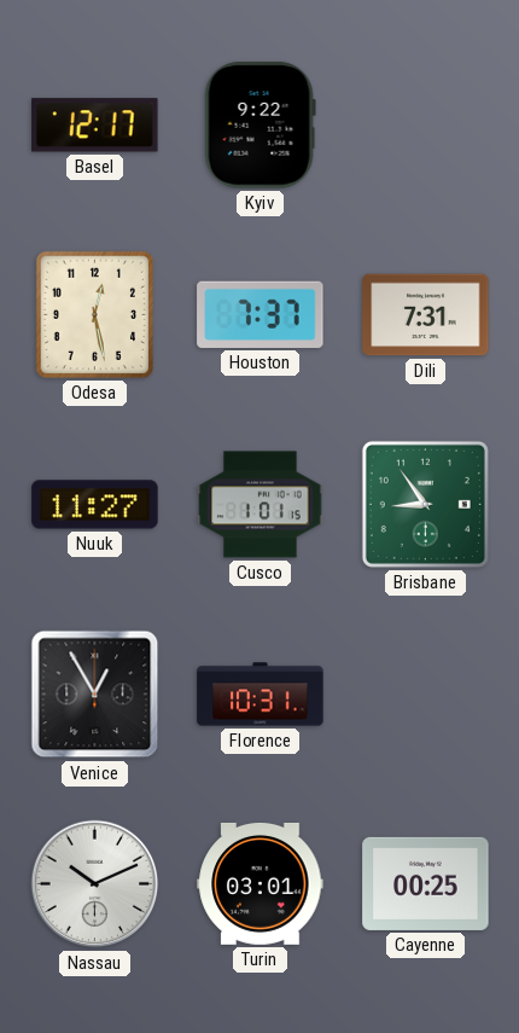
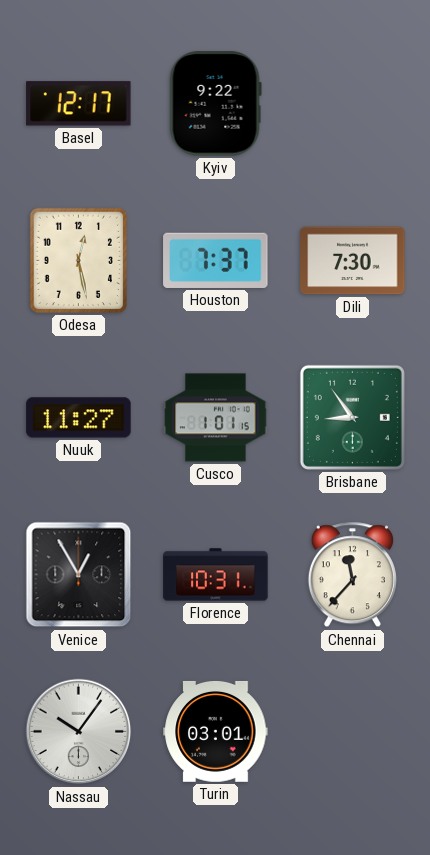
Dili: 7:31 -> 7:30 (353, 261)
Chennai: none -> 11:37 (352, 575)
Nassau: 10:11 -> 10:06 (79, 732)
Cayenne: 00:25 -> none (426, 883)
